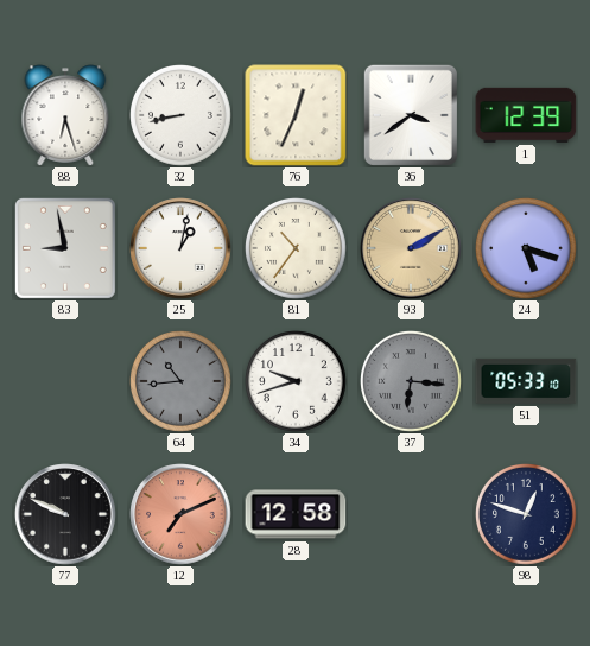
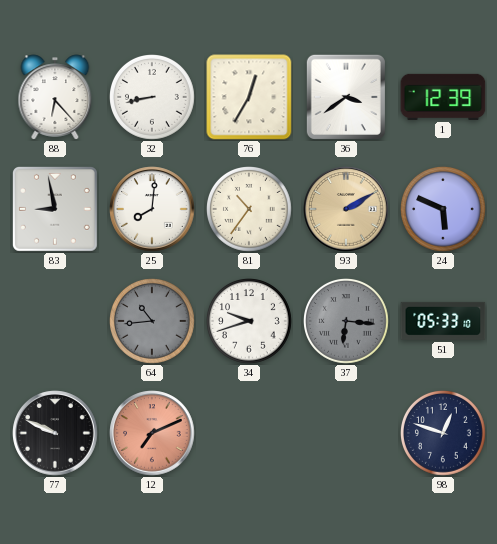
88: 6:27 -> 6:23 (55, 97)
76: 12:34 -> 12:35 (249, 97)
25: 1:02 -> 8:01 (152, 209)
24: 5:18 -> 5:49 (444, 210)
28: 12:58 -> none (296, 514)
